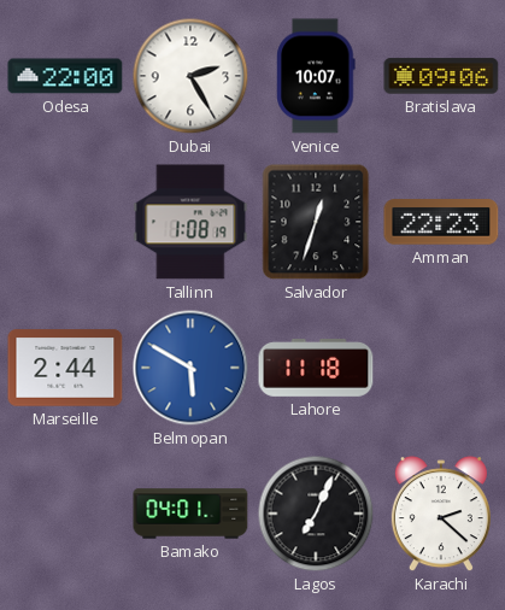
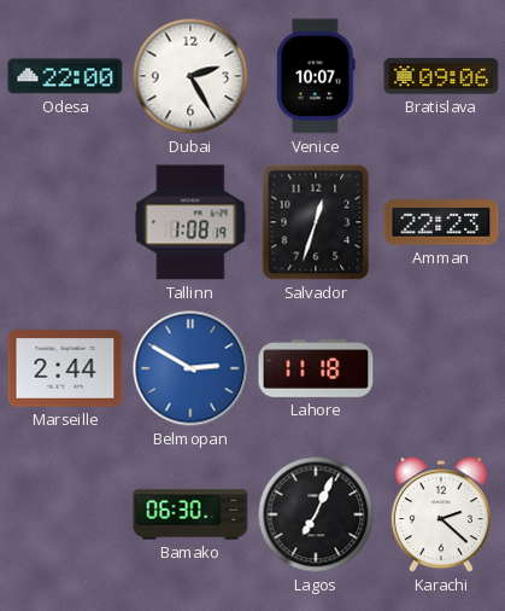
Belmopan: 5:50 -> 2:50 (190, 368)
Bamako: 04:01 -> 06:30 (190, 514)
